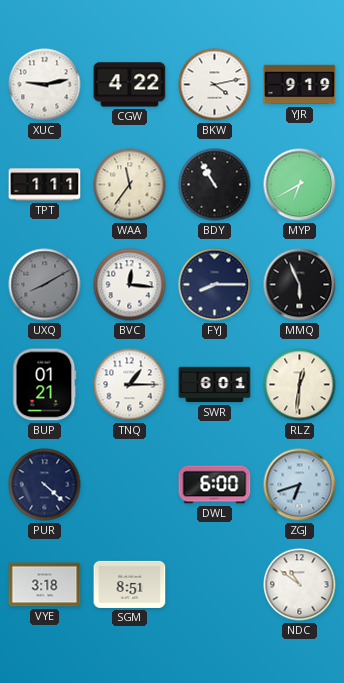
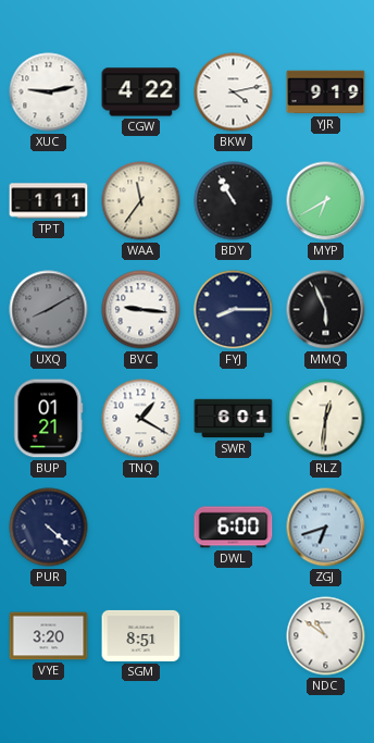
BVC: 12:16 -> 9:16 (141, 310)
TNQ: 1:15 -> 1:20 (141, 419)
VYE: 3:18 -> 3:20 (49, 636)
